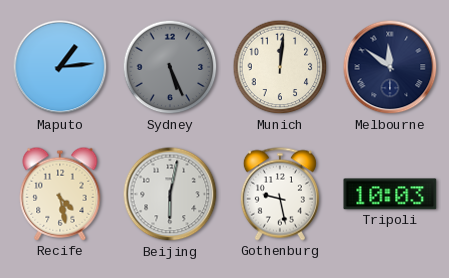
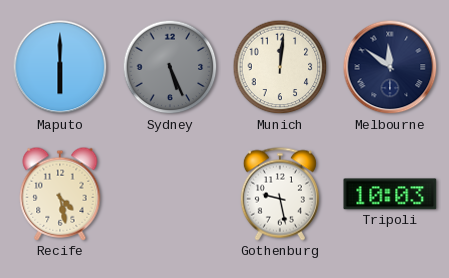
Maputo: 1:14 -> 6:00 (60, 67)
Beijing: 6:02 -> none (170, 194)
